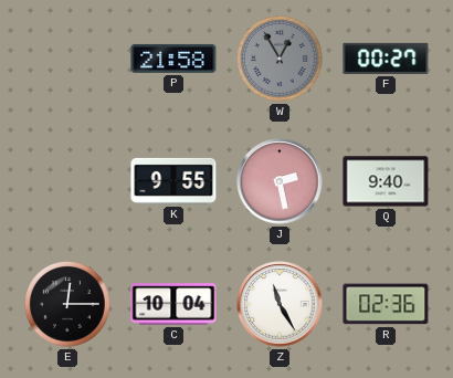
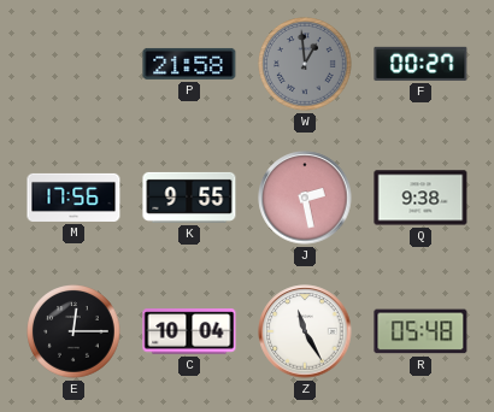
W: 12:55 -> 12:59 (305, 64)
M: none -> 17:56 (73, 198)
Q: 9:40 -> 9:38 (421, 198)
R: 02:36 -> 05:48 (421, 331)
